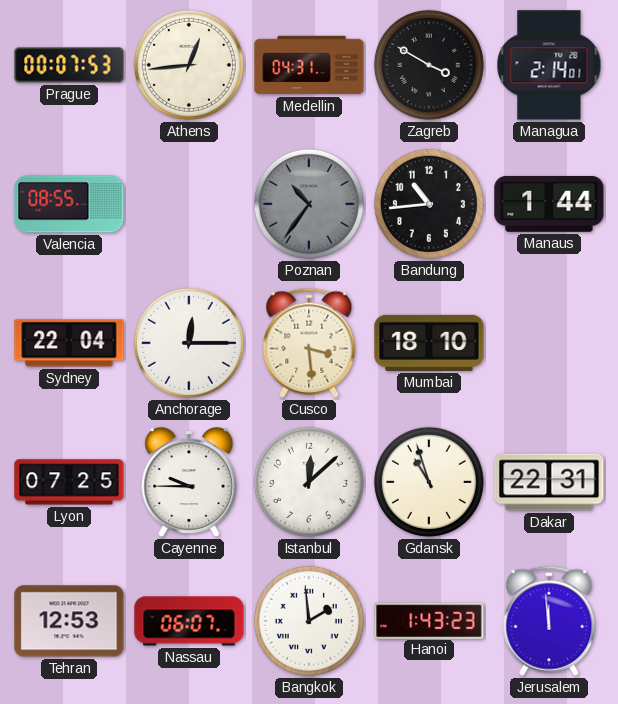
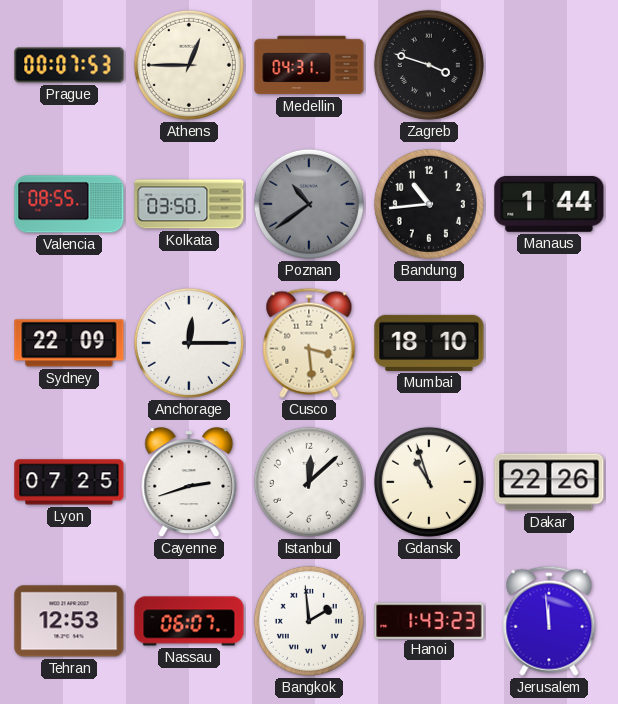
Athens: 12:44 -> 12:45 (189, 65)
Zagreb: 3:50 -> 3:48 (429, 65)
Managua: 2:14 -> none (549, 65)
Kolkata: none -> 03:50 (189, 204)
Poznan: 10:36 -> 10:39 (309, 204)
Sydney: 22:04 -> 22:09 (69, 343)
Cayenne: 9:45 -> 2:42 (189, 483)
Dakar: 22:31 -> 22:26 (549, 482)
